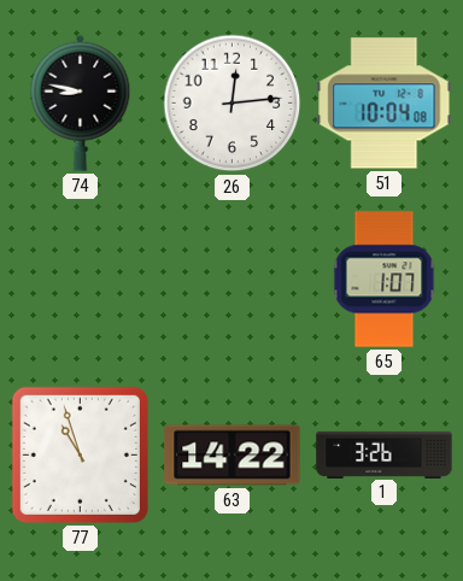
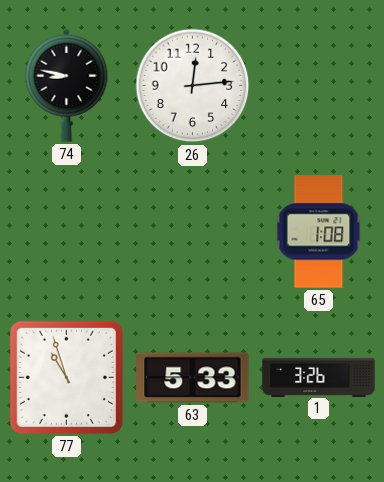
51: 10:04 -> none (385, 104)
65: 1:07 -> 1:08 (319, 232)
63: 14:22 -> 5:33 (193, 378)
